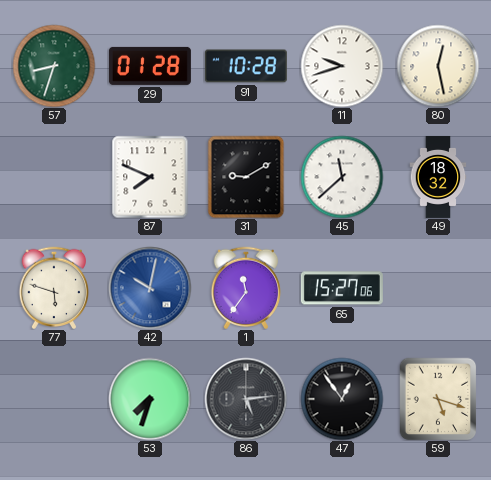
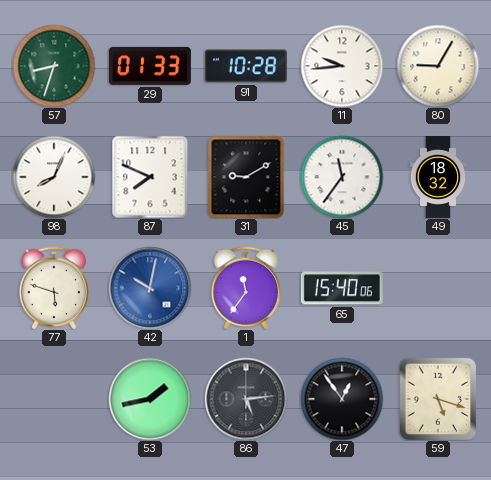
29: 01:28 -> 01:33 (150, 66)
11: 9:42 -> 9:44 (342, 66)
80: 12:28 -> 9:05 (438, 66)
98: none -> 8:04 (54, 177)
45: 11:38 -> 11:36 (342, 177)
65: 15:27 -> 15:40 (342, 288)
53: 7:33 -> 1:43 (150, 399)
